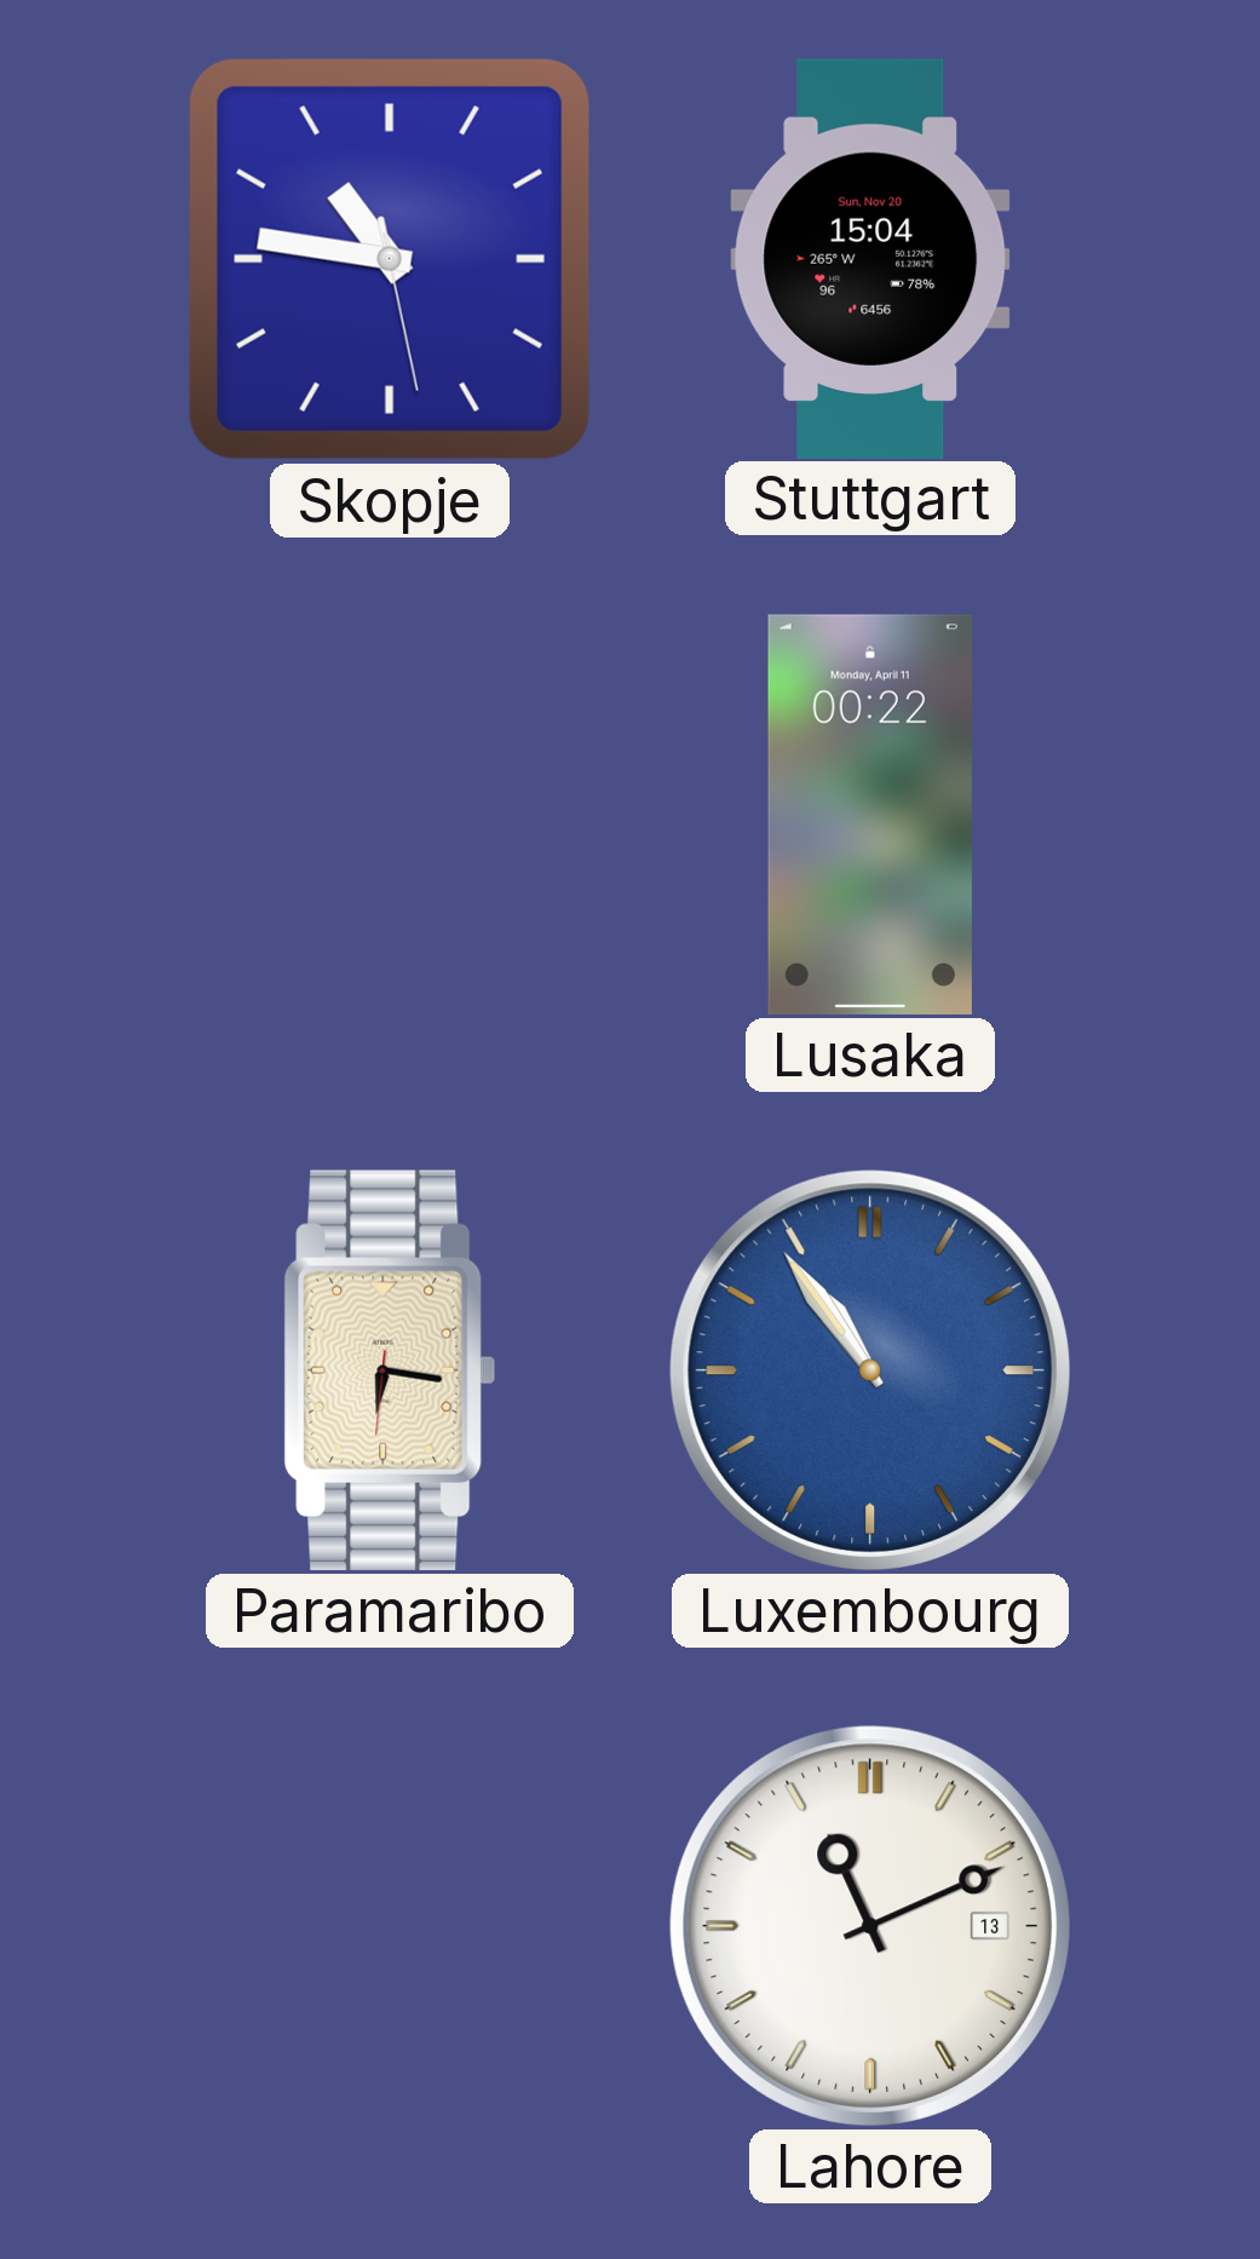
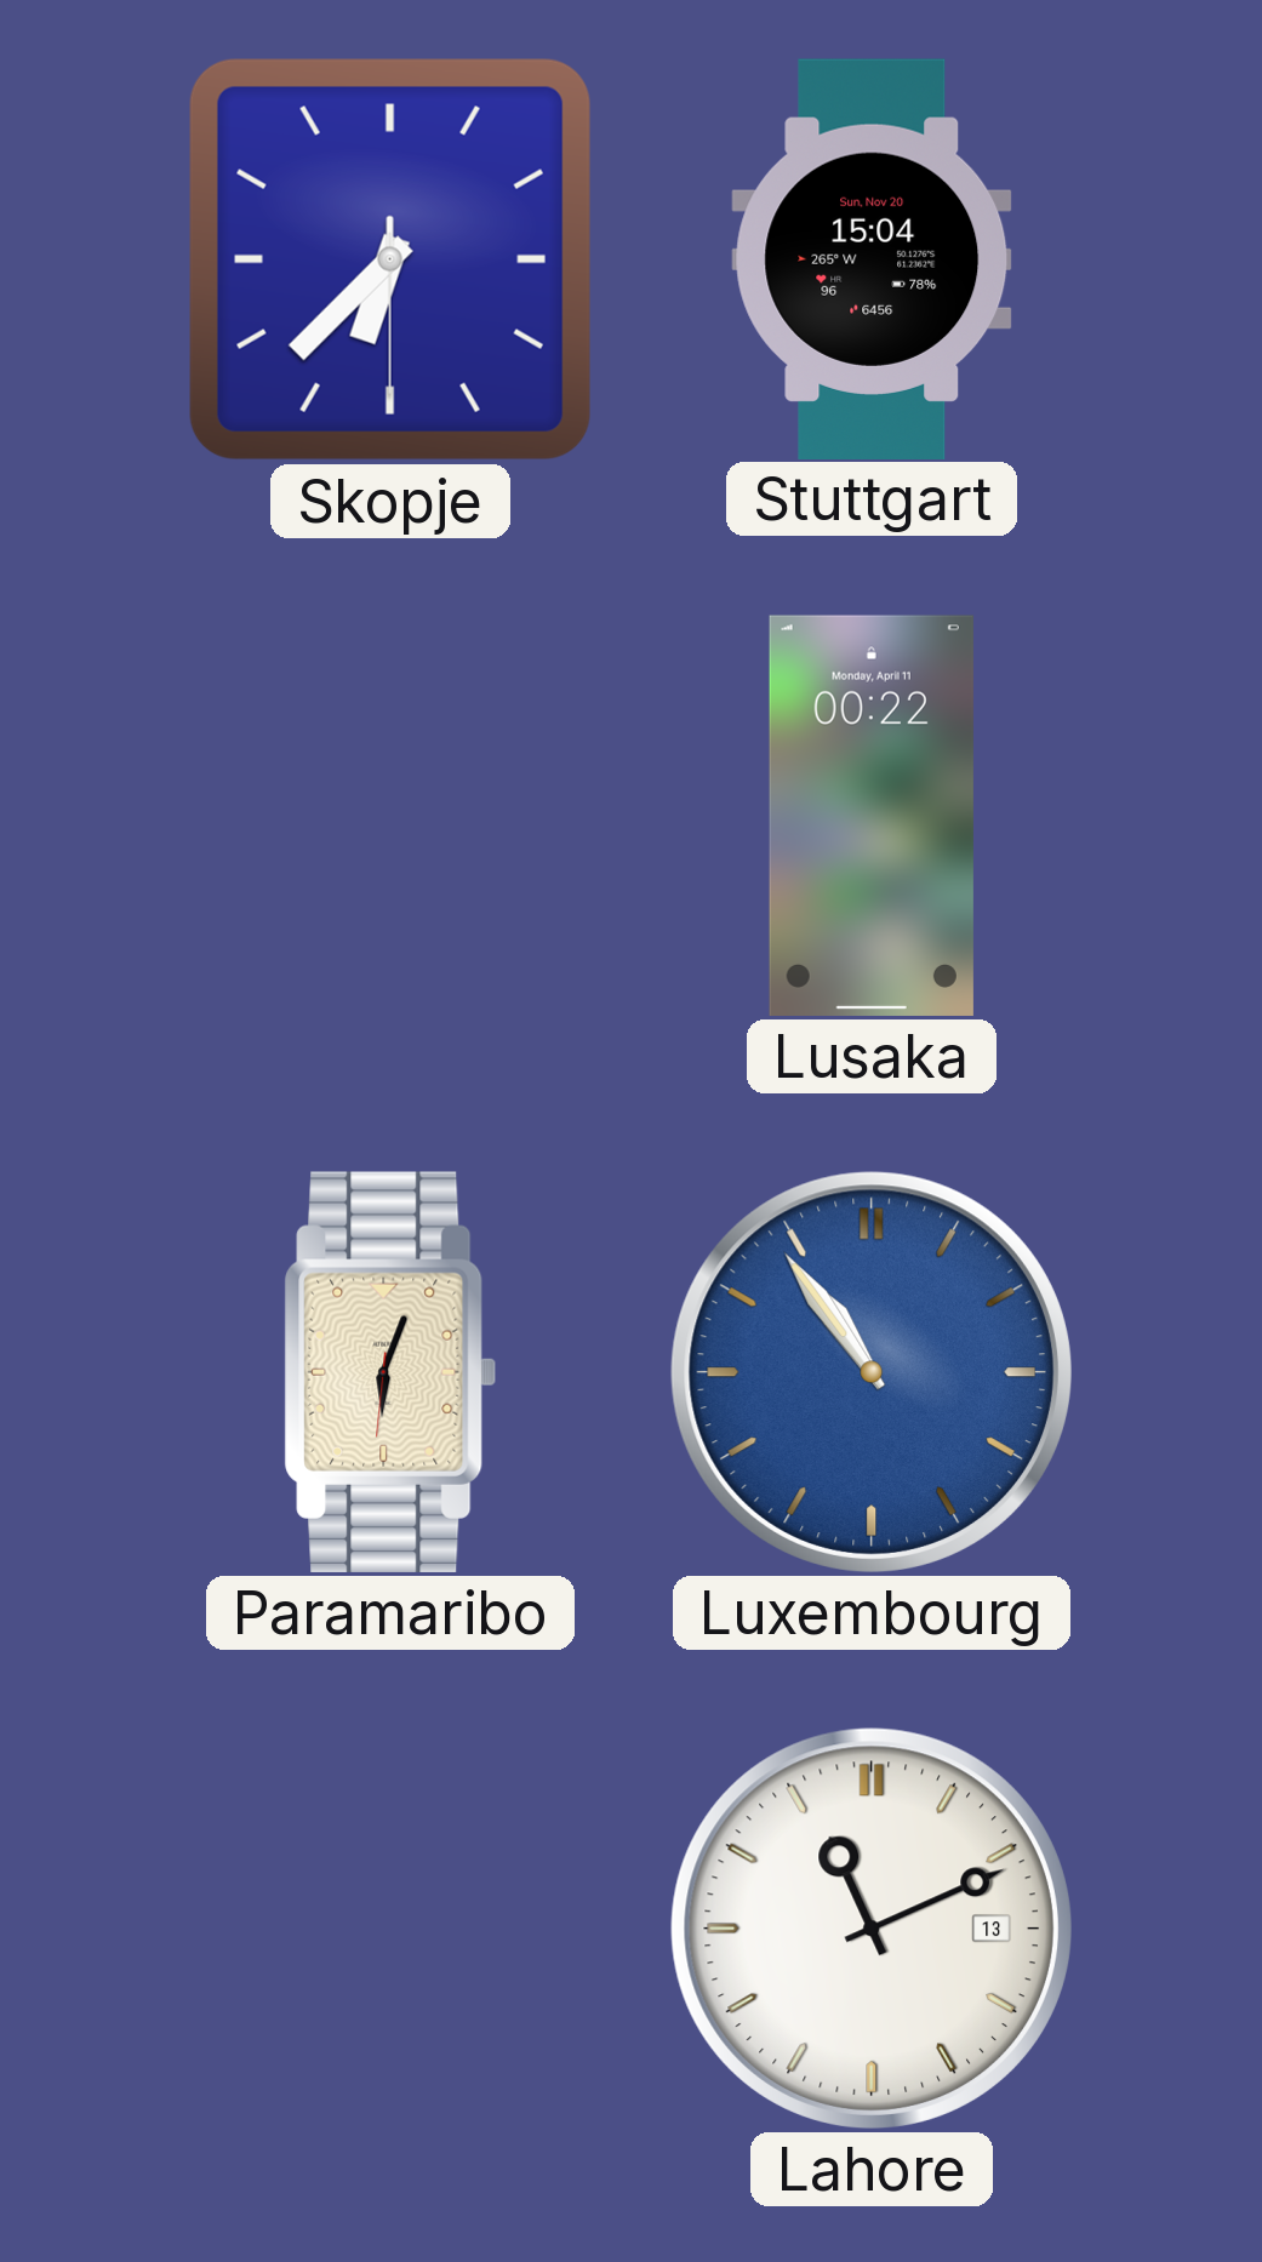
Skopje: 10:46 -> 6:37 (390, 259)
Paramaribo: 6:16 -> 6:03 (390, 1372)
